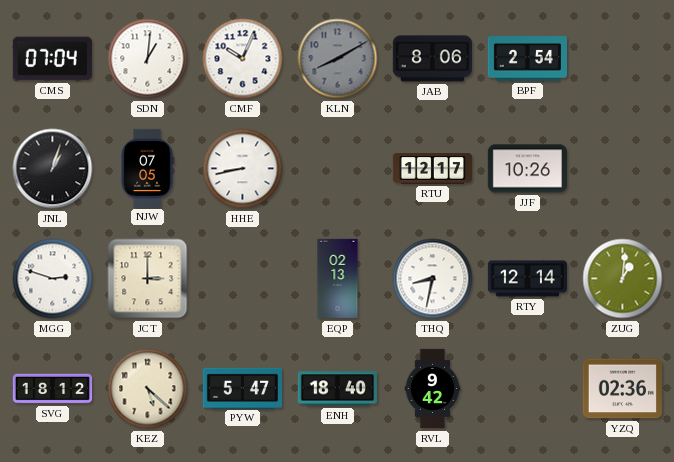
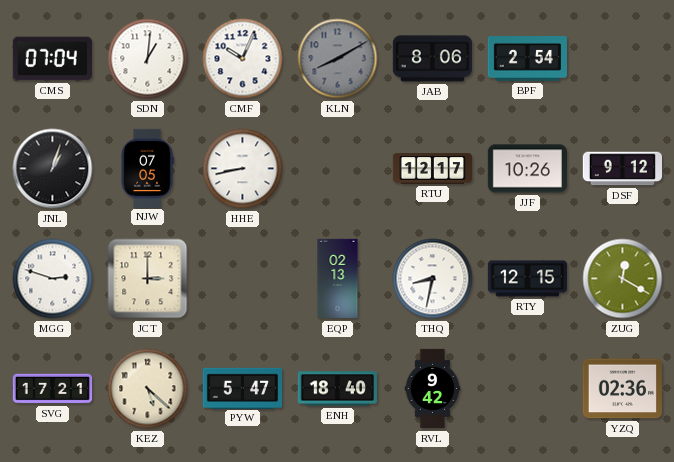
DSF: none -> 9:12 (622, 169)
RTY: 12:14 -> 12:15 (527, 279)
ZUG: 1:01 -> 12:20 (623, 279)
SVG: 18:12 -> 17:21 (53, 389)
